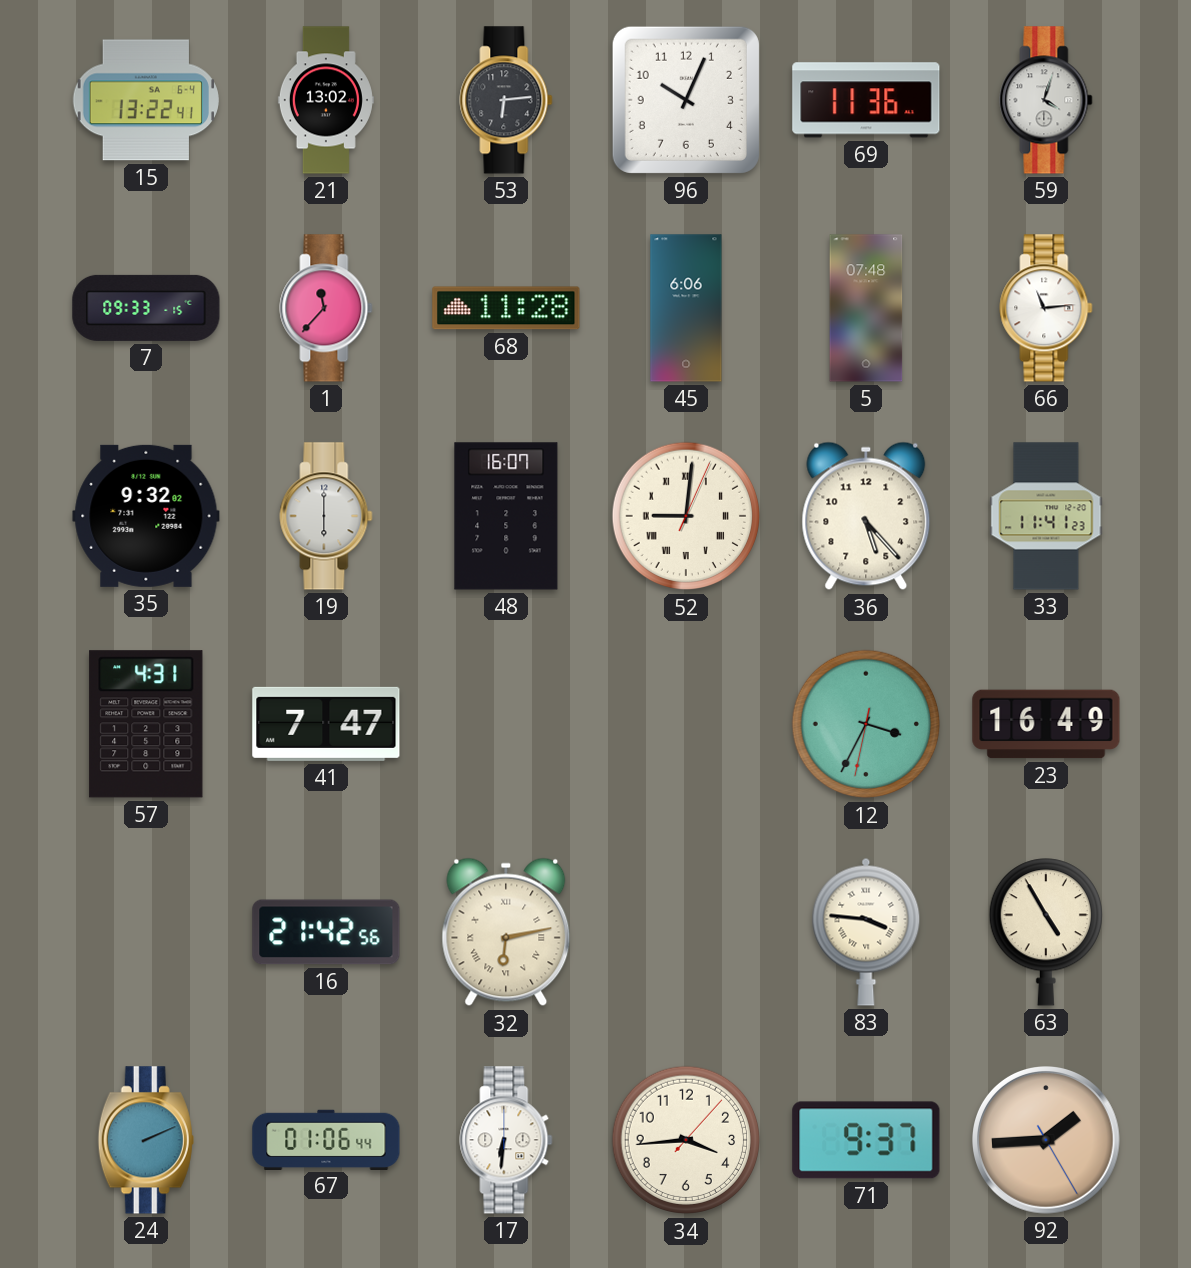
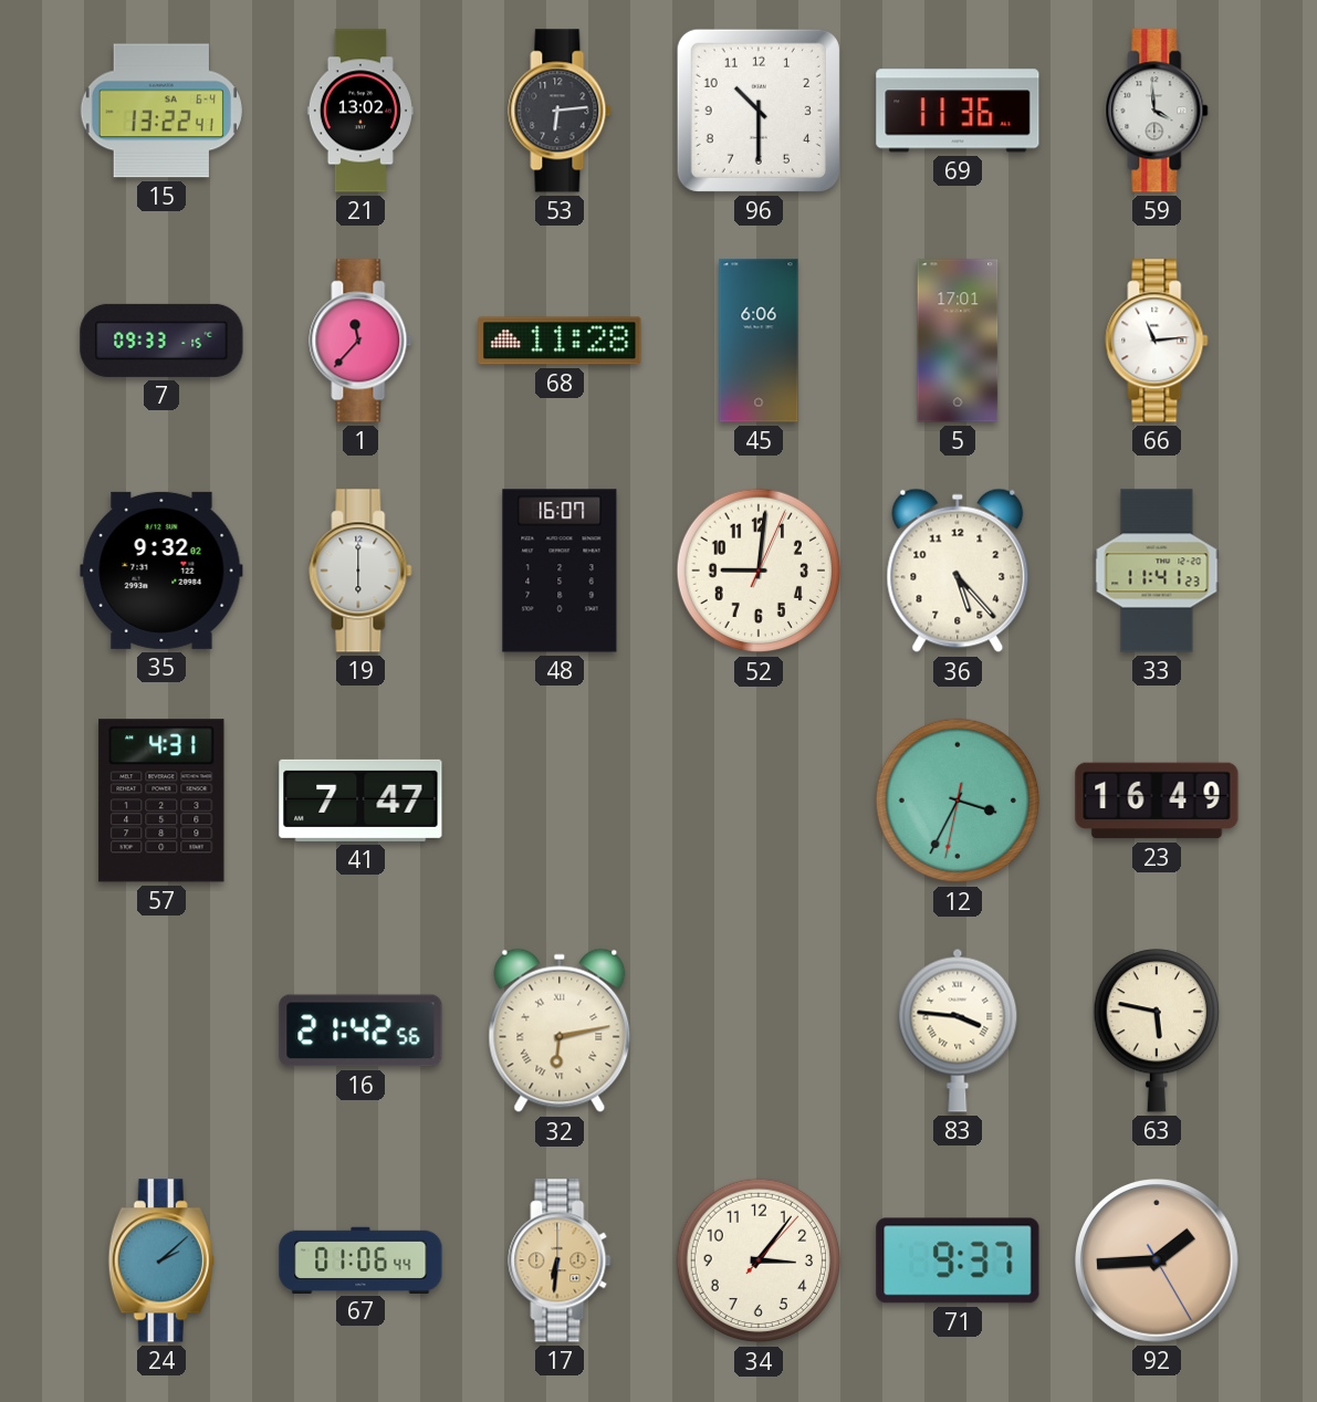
96: 10:04 -> 10:30 (759, 111)
59: 4:03 -> 3:59 (1157, 111)
5: 07:48 -> 17:01 (958, 341)
52 numerals: Roman -> Arabic (759, 571)
63: 4:55 -> 5:47 (1157, 1030)
24: 2:11 -> 2:08 (161, 1260)
17 dial: white -> champagne (560, 1260)
34: 3:44 -> 3:06 (759, 1260)
